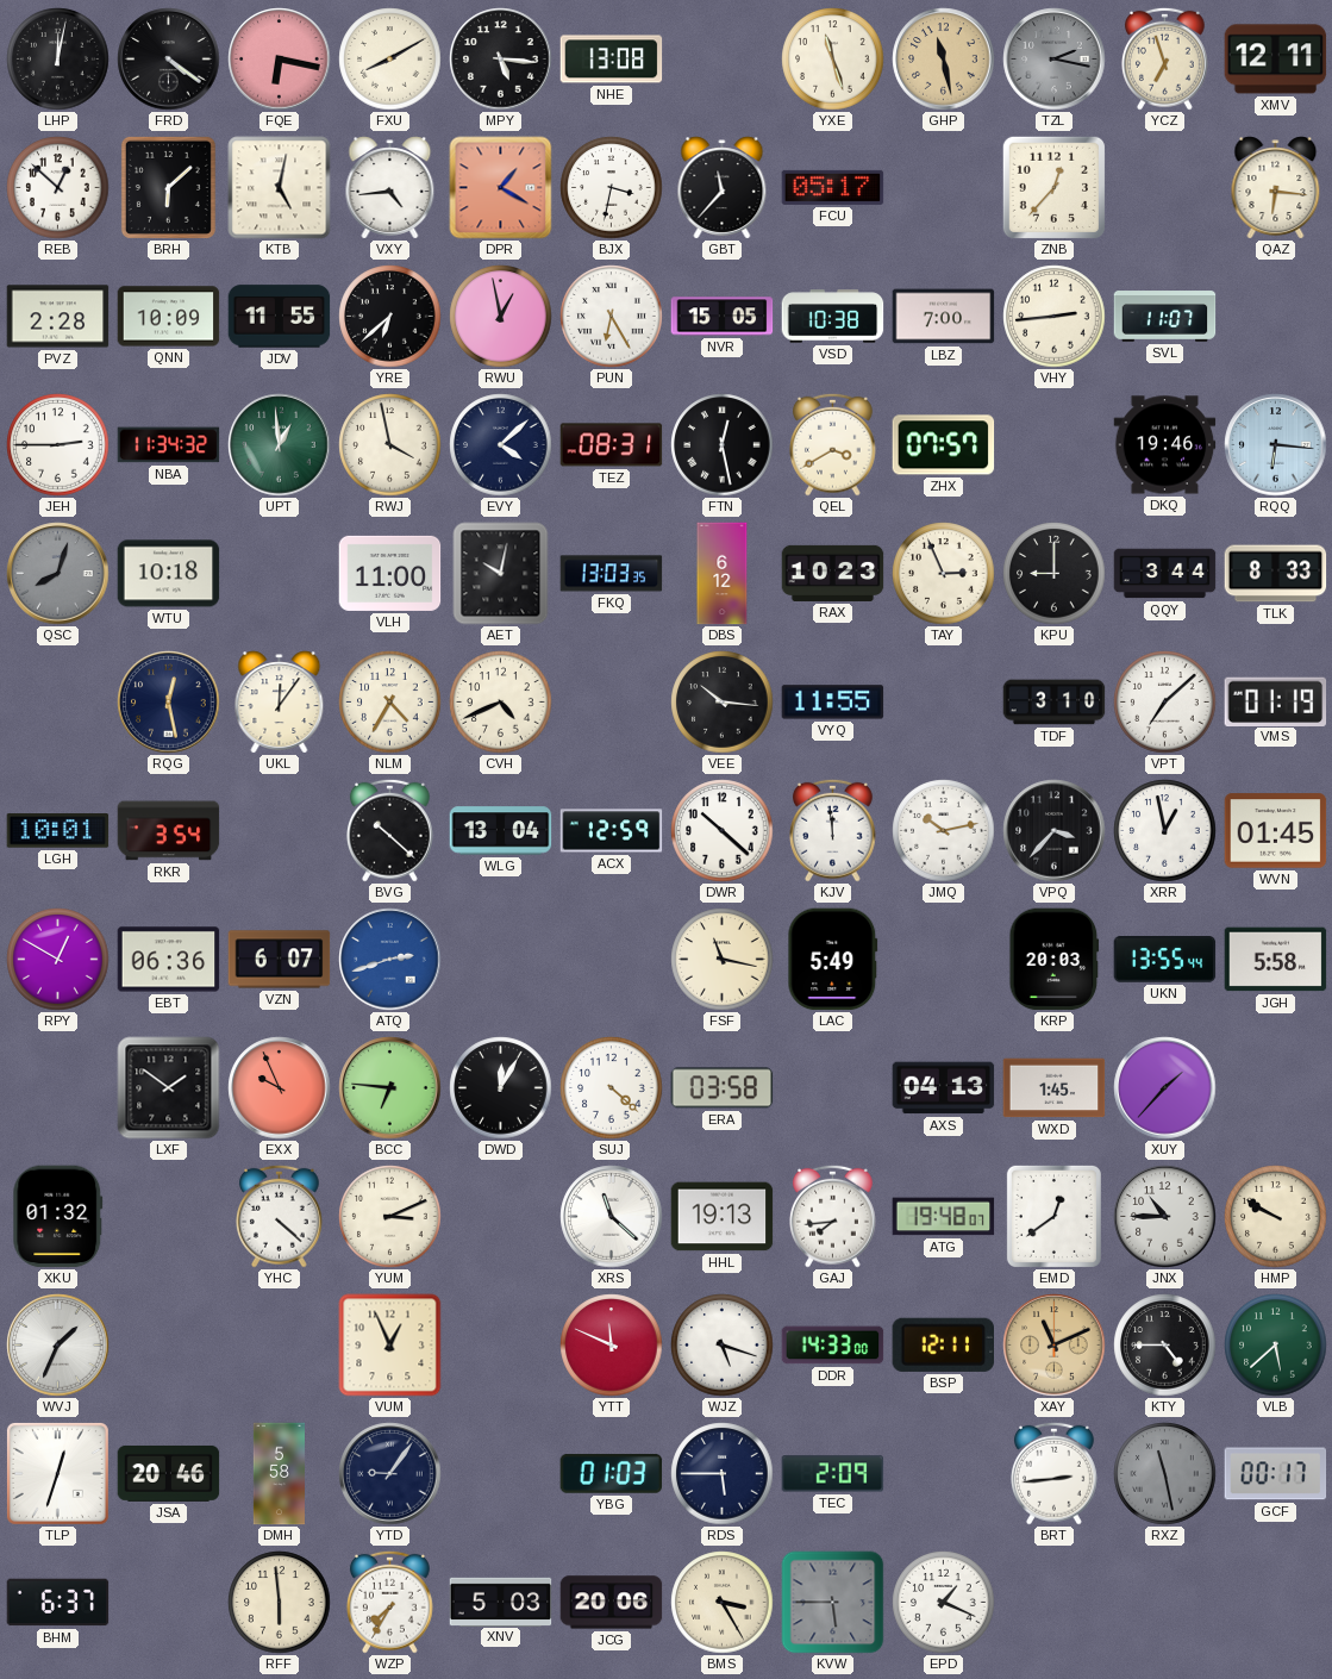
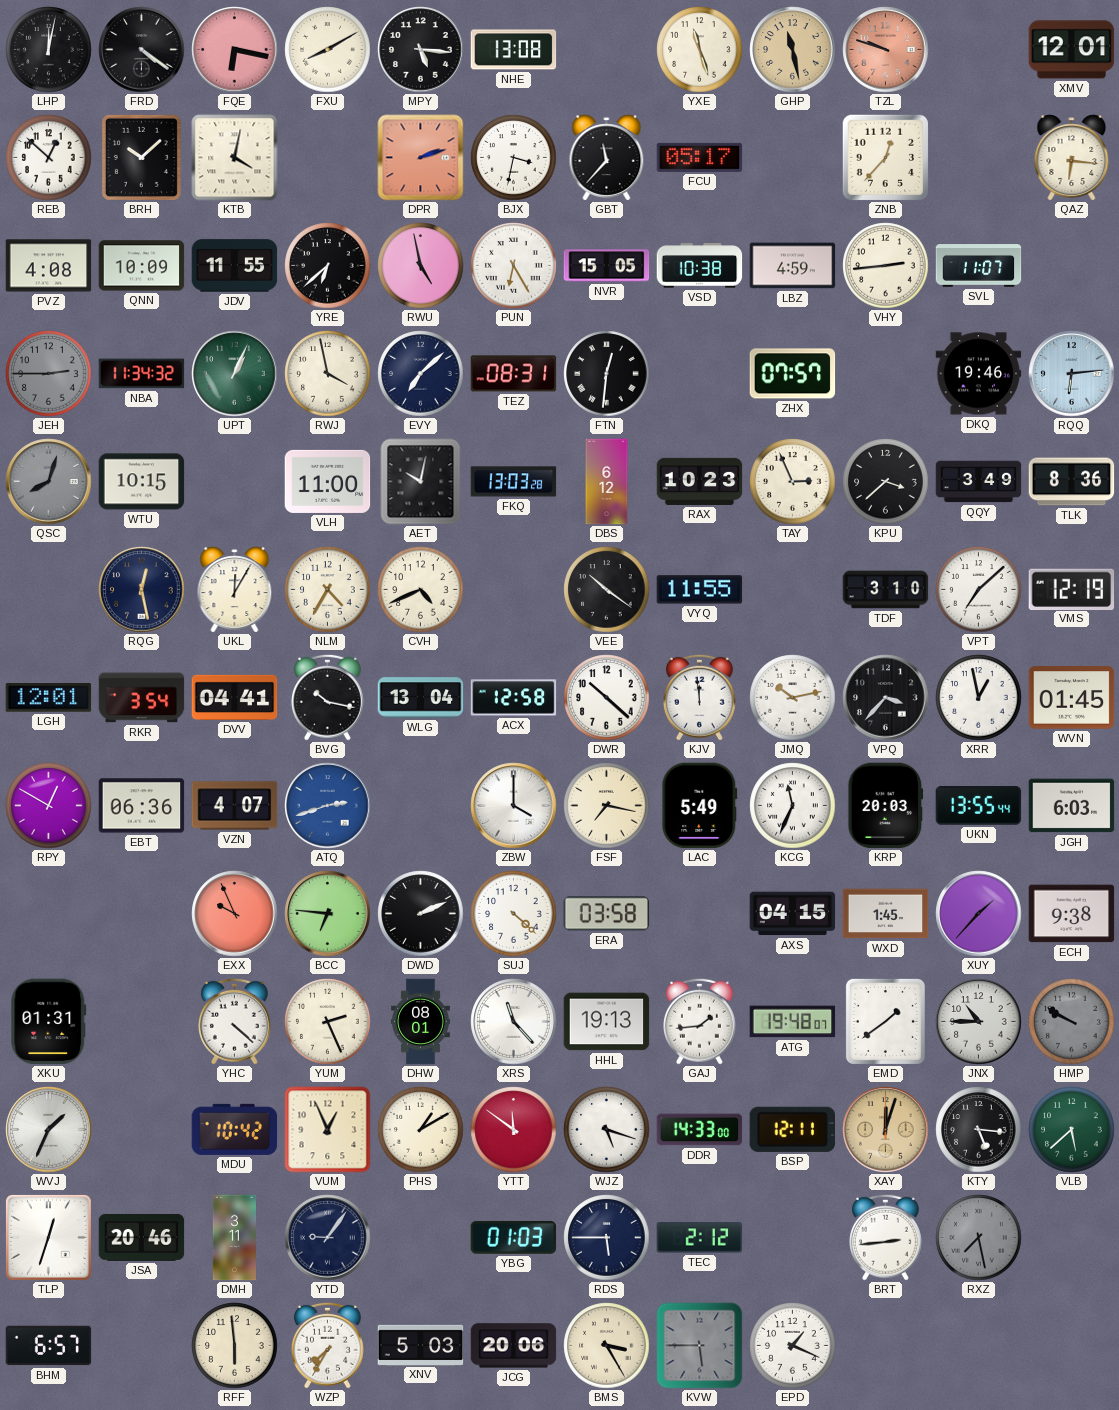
TZL: 2:17 -> 9:48 (886, 50)
TZL dial: grey -> salmon (886, 50)
YCZ: 6:57 -> none (1165, 58)
XMV: 12:11 -> 12:01 (1072, 50)
BRH: 6:08 -> 10:08 (141, 157)
KTB: 5:02 -> 4:02 (235, 158)
VXY: 4:44 -> none (390, 188)
DPR: 1:20 -> 2:12 (421, 158)
PVZ: 2:28 -> 4:08 (49, 266)
RWU: 12:58 -> 4:58 (421, 266)
LBZ: 7:00 -> 4:59 (793, 266)
JEH dial: white -> grey (49, 374)
UPT: 12:59 -> 1:04 (235, 374)
EVY: 4:08 -> 7:08 (421, 374)
FTN: 12:28 -> 12:31 (607, 374)
QEL: 3:40 -> none (833, 444)
RQQ: 6:16 -> 6:14 (1072, 374)
WTU: 10:18 -> 10:15 (142, 482)
FKQ: 13:03:35 -> 13:03:28 (514, 482)
KPU: 9:00 -> 3:38 (886, 482)
QQY: 3:44 -> 3:49 (979, 482)
TLK: 8:33 -> 8:36 (1072, 482)
UKL: 12:06 -> 12:05 (235, 590)
VEE: 10:16 -> 10:21 (607, 590)
VMS: 01:19 -> 12:19 (1072, 589)
LGH: 10:01 -> 12:01 (49, 698)
DVV: none -> 04:41 (235, 697)
BVG: 10:22 -> 10:17 (328, 697)
ACX: 12:59 -> 12:58 (514, 698)
VZN: 6:07 -> 4:07 (235, 806)
ZBW: none -> 4:00 (514, 806)
FSF: 11:17 -> 7:17 (607, 806)
KCG: none -> 11:34 (793, 806)
JGH: 5:58 -> 6:03 (1072, 806)
LXF: 1:51 -> none (169, 1088)
DWD: 12:05 -> 2:11 (421, 914)
AXS: 04:13 -> 04:15 (793, 914)
ECH: none -> 9:38 (1072, 914)
XKU: 01:32 -> 01:31 (49, 1022)
YUM: 3:11 -> 2:26 (328, 1022)
DHW: none -> 08:01 (421, 1022)
XRS: 11:22 -> 11:23 (514, 1022)
GAJ: 7:44 -> 1:44 (700, 1021)
EMD: 12:39 -> 1:39 (885, 1021)
HMP dial: cream -> grey (1072, 1022)
MDU: none -> 10:42 (235, 1129)
PHS: none -> 1:10 (421, 1130)
YTT: 11:49 -> 11:51 (514, 1130)
XAY: 11:11 -> 12:03 (886, 1130)
KTY: 4:45 -> 5:16 (979, 1130)
DMH: 5:58 -> 3:11 (234, 1238)
TEC: 2:09 -> 2:12 (700, 1238)
RXZ: 11:28 -> 7:28 (979, 1238)
GCF: 00:17 -> none (1276, 1474)
BHM: 6:37 -> 6:57 (49, 1346)
